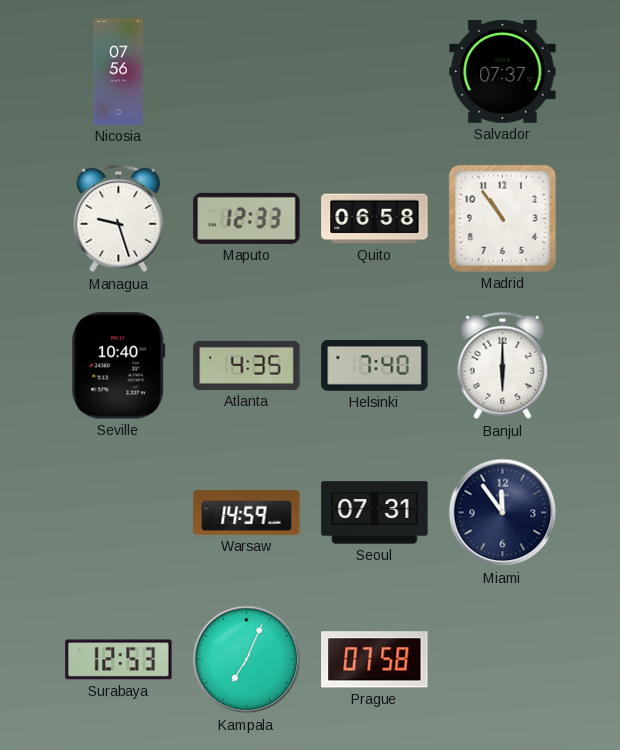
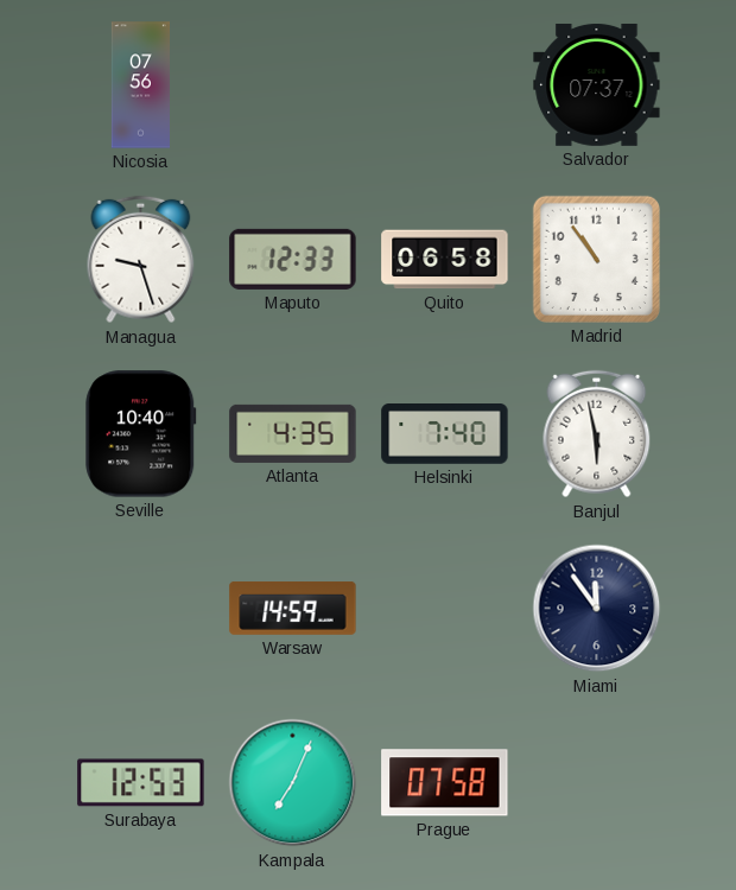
Banjul: 6:00 -> 5:58 (597, 434)
Seoul: 07:31 -> none (375, 513)
